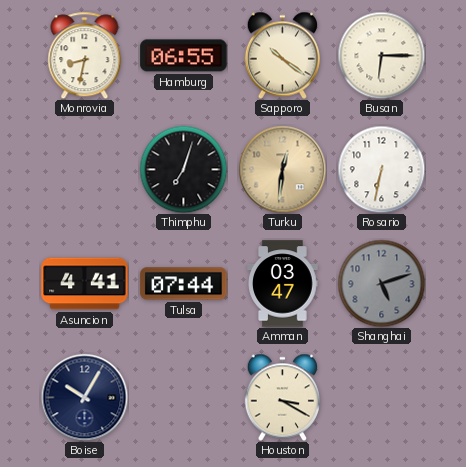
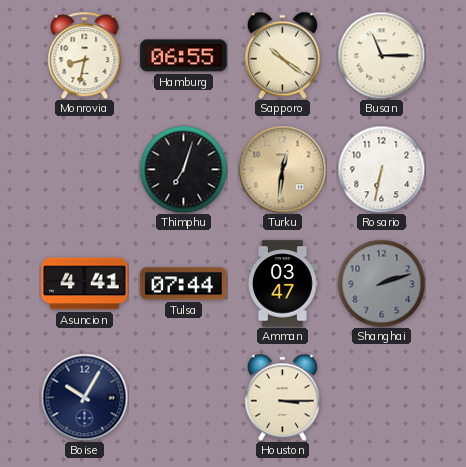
Busan: 6:15 -> 11:15 (381, 55)
Shanghai: 5:12 -> 2:12 (381, 283)
Houston: 3:20 -> 3:15 (282, 397)
